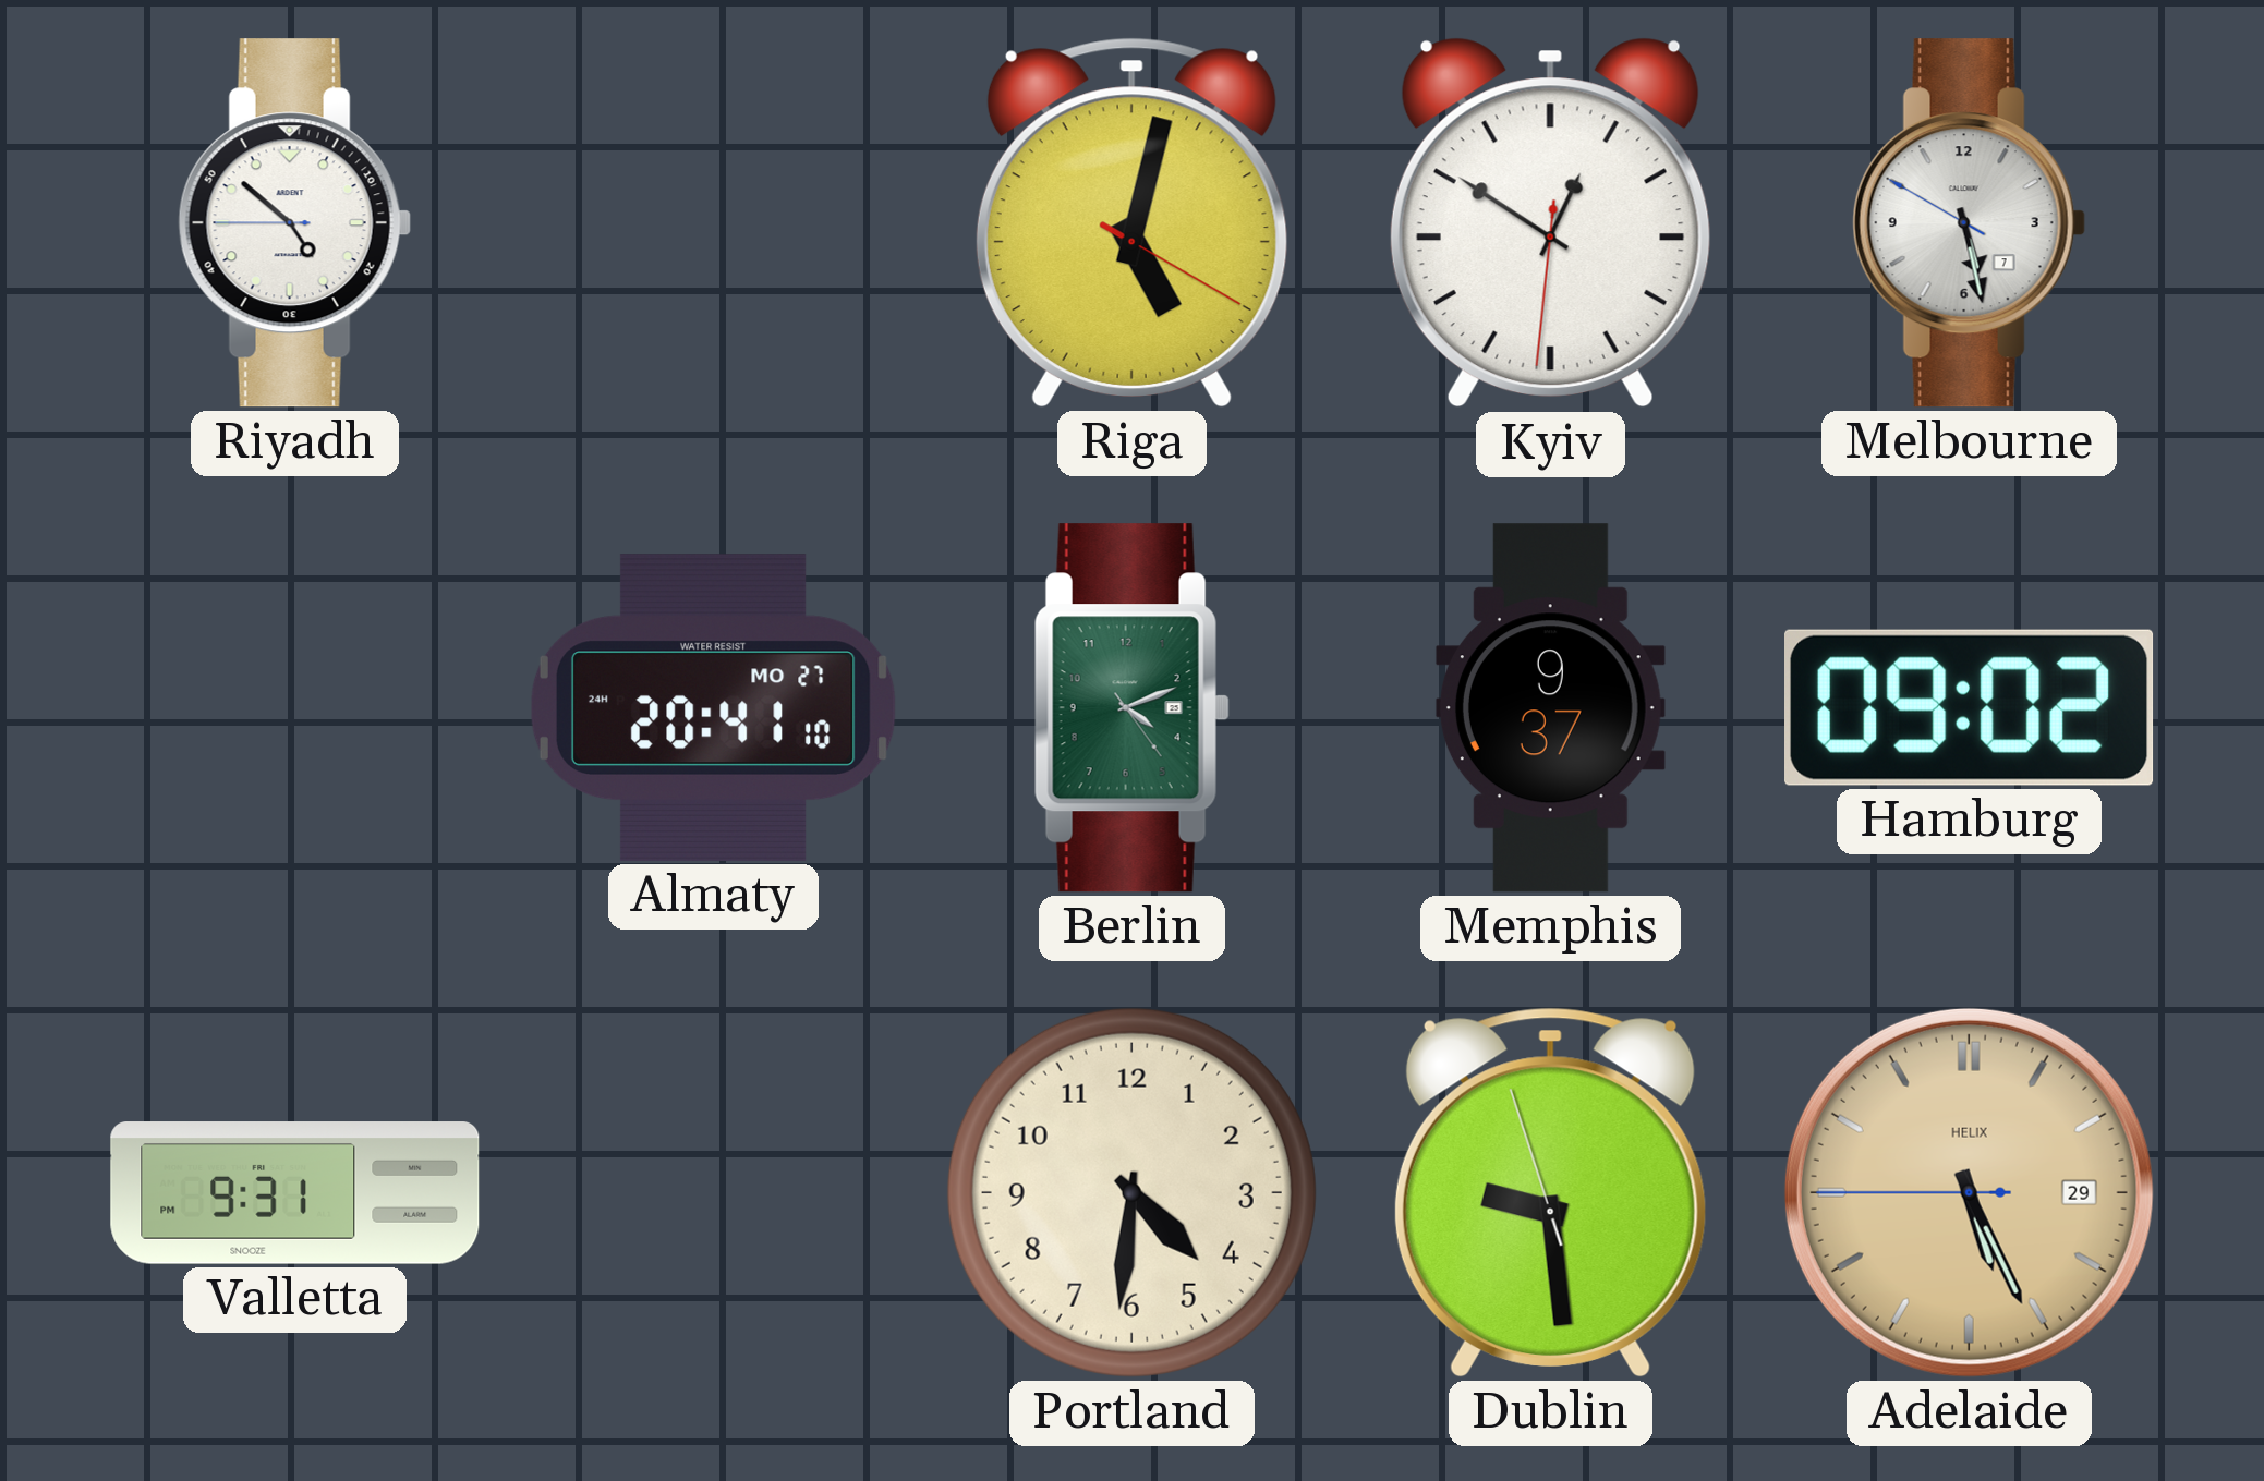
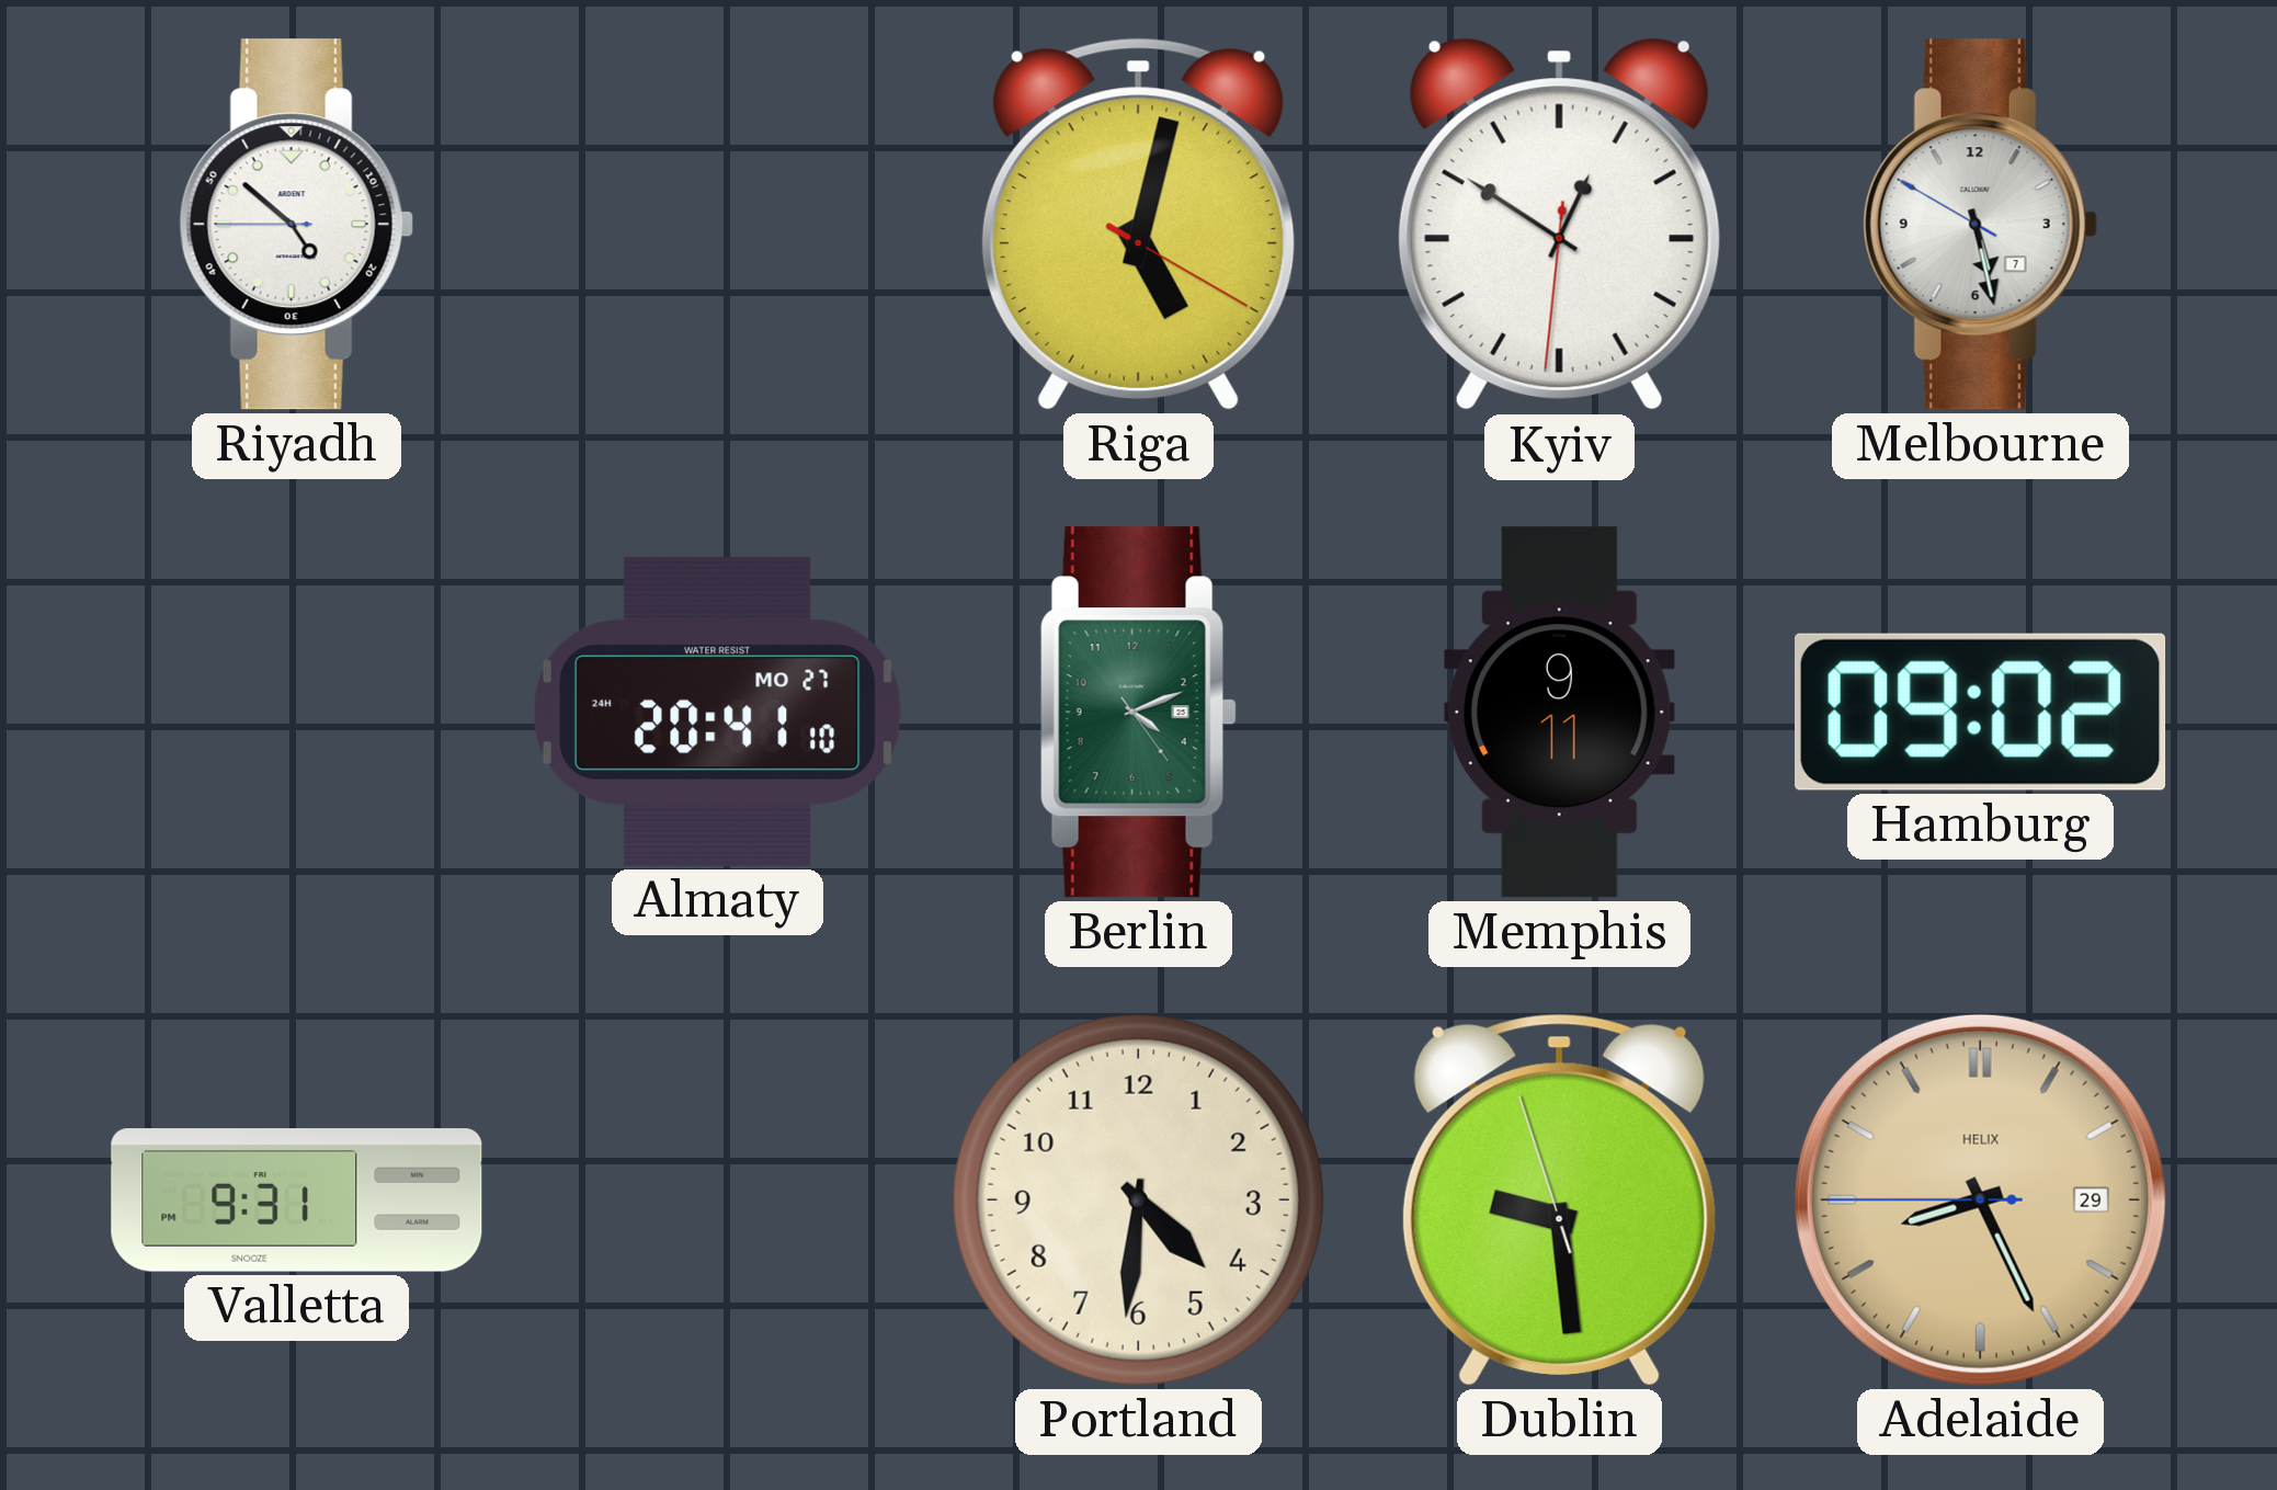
Memphis: 9:37 -> 9:11 (1559, 713)
Adelaide: 5:25 -> 8:25 (1980, 1199)
